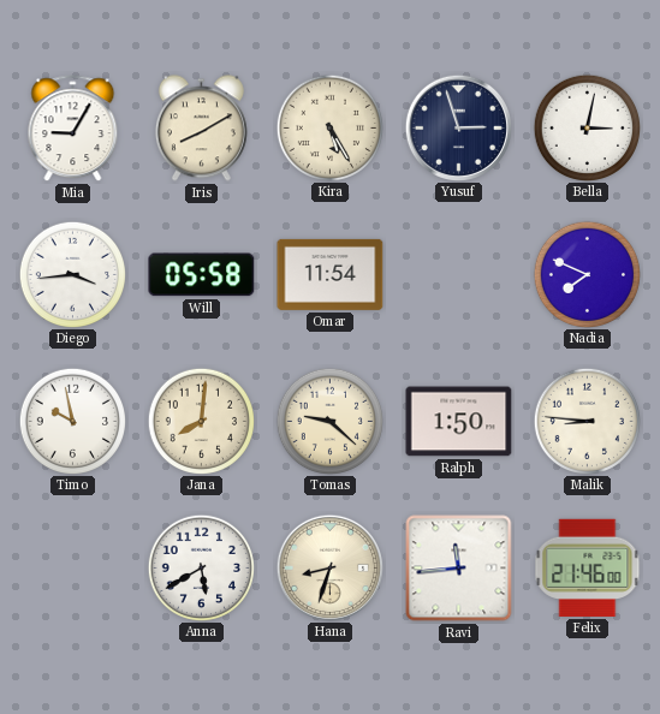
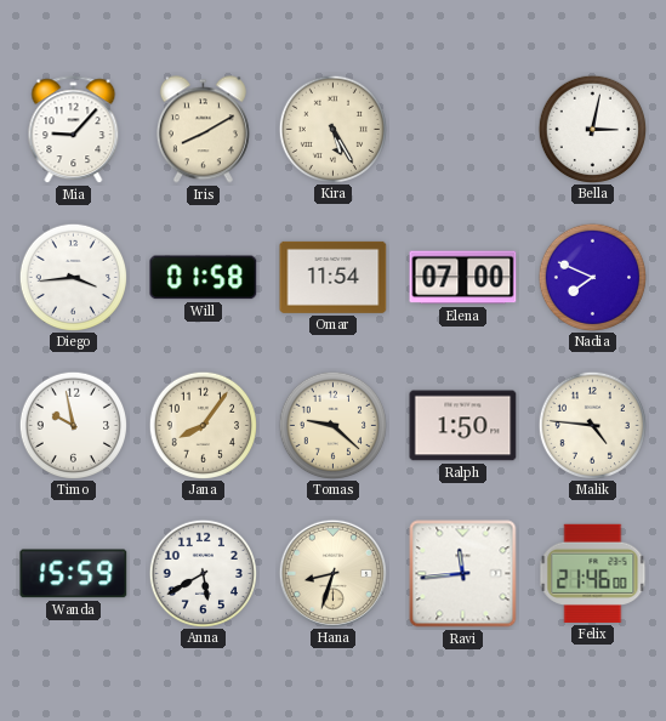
Mia: 9:05 -> 9:07 (74, 130)
Yusuf: 2:57 -> none (458, 127)
Will: 05:58 -> 01:58 (204, 278)
Elena: none -> 07:00 (463, 278)
Jana: 8:01 -> 8:06 (203, 425)
Malik: 8:46 -> 4:46 (592, 425)
Wanda: none -> 15:59 (74, 574)
